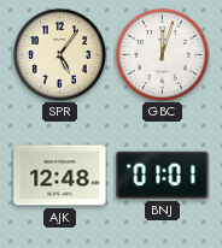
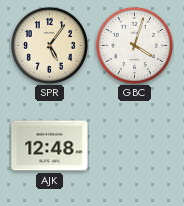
GBC: 12:03 -> 4:03 (134, 45)
BNJ: 01:01 -> none (163, 175)
